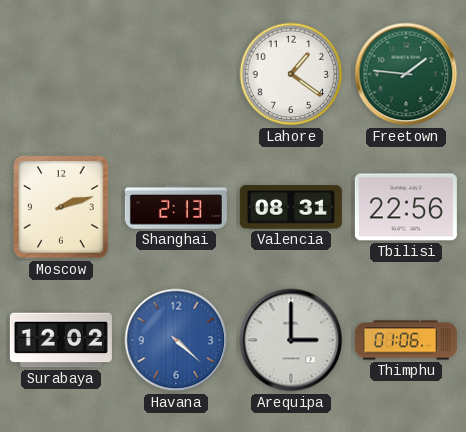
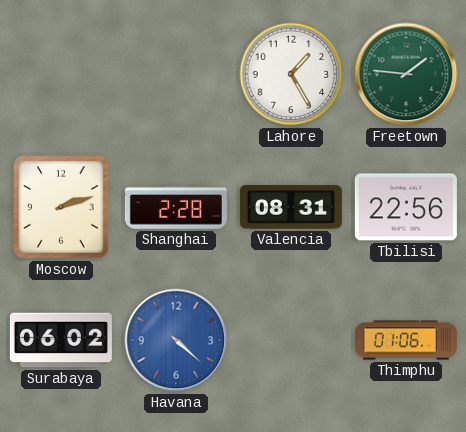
Lahore: 1:21 -> 1:25 (291, 74)
Shanghai: 2:13 -> 2:28 (176, 208)
Surabaya: 12:02 -> 06:02 (61, 340)
Arequipa: 3:00 -> none (291, 340)
